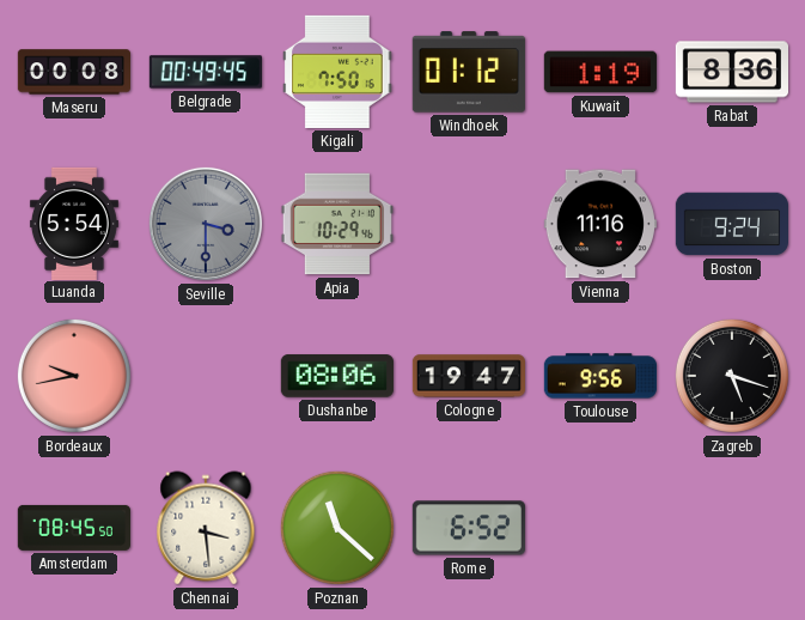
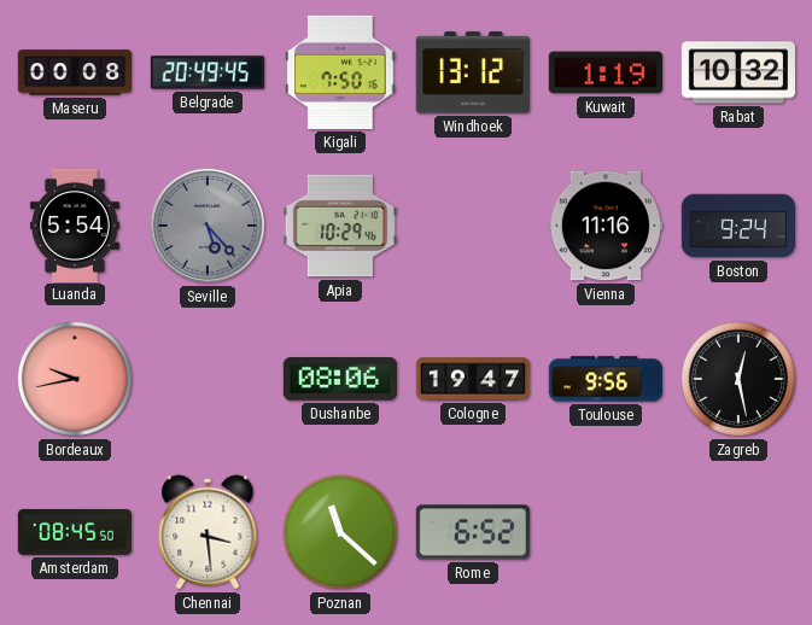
Belgrade: 00:49 -> 20:49 (206, 72)
Windhoek: 01:12 -> 13:12 (473, 72)
Rabat: 8:36 -> 10:32 (737, 72)
Seville: 3:30 -> 5:23 (208, 226)
Zagreb: 5:18 -> 12:28 (738, 379)
